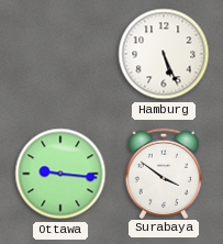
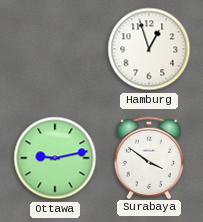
Hamburg: 5:26 -> 12:57 (149, 49)
Ottawa: 9:16 -> 9:13 (55, 158)
